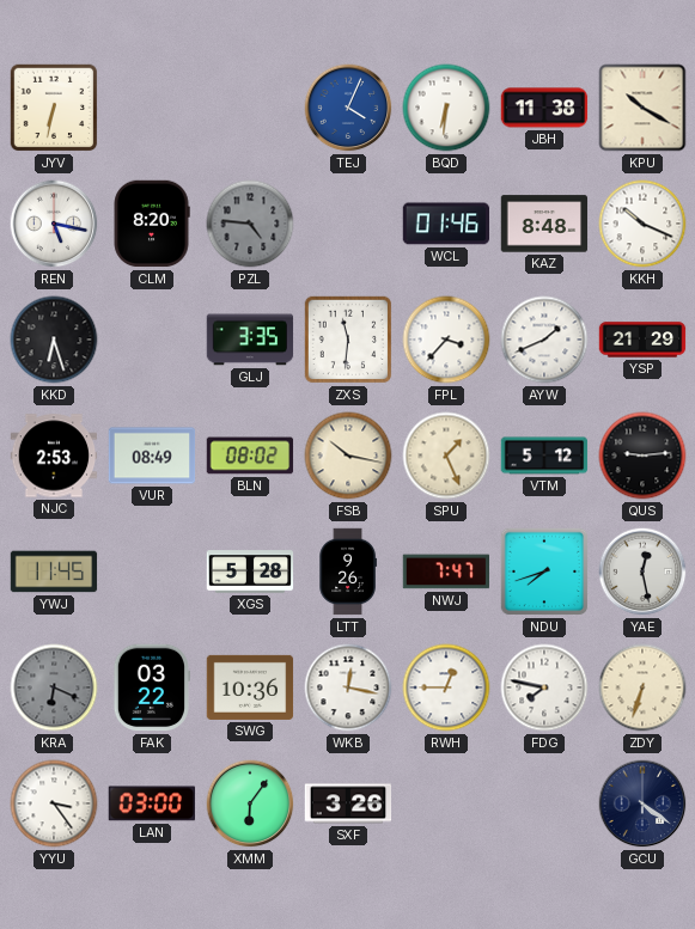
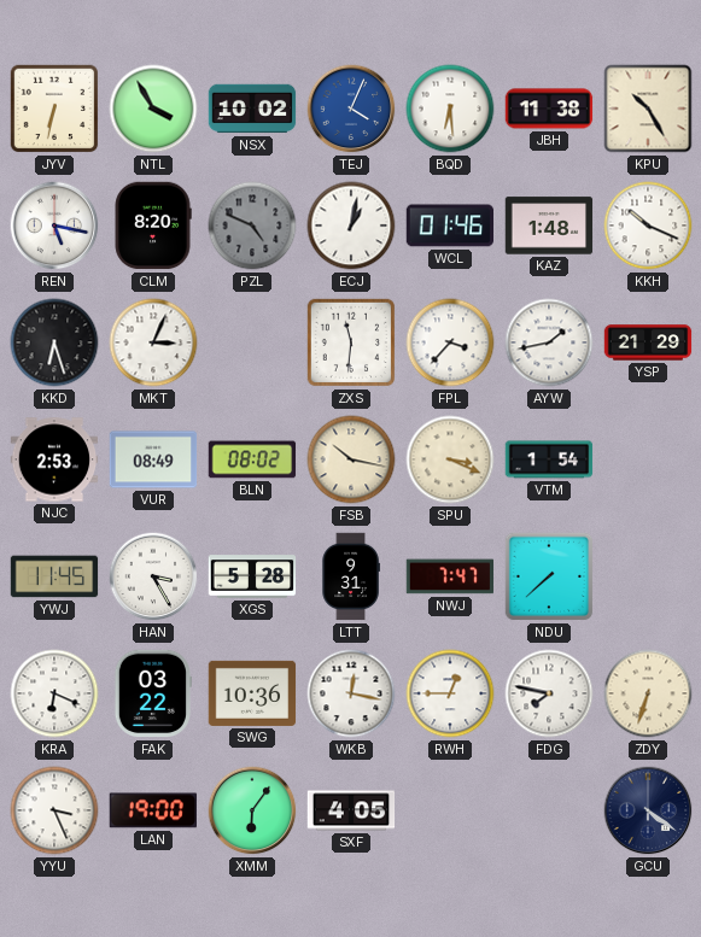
NTL: none -> 3:55 (153, 109)
NSX: none -> 10:02 (252, 109)
BQD: 6:31 -> 6:29 (450, 109)
KPU: 10:20 -> 10:25 (648, 109)
PZL: 4:46 -> 4:49 (252, 226)
ECJ: none -> 1:02 (351, 226)
KAZ: 8:48 -> 1:48 (549, 226)
MKT: none -> 3:04 (153, 342)
GLJ: 3:35 -> none (250, 340)
AYW: 1:41 -> 1:43 (549, 342)
SPU: 1:26 -> 3:19 (450, 459)
VTM: 5:12 -> 1:54 (549, 459)
QUS: 9:14 -> none (642, 456)
HAN: none -> 3:25 (153, 576)
LTT: 9:26 -> 9:31 (351, 576)
NDU: 7:42 -> 7:38 (549, 576)
YAE: 12:28 -> none (642, 572)
KRA dial: grey -> white (54, 693)
YYU: 3:24 -> 3:26 (54, 810)
LAN: 03:00 -> 19:00 (152, 810)
SXF: 3:26 -> 4:05 (351, 810)
